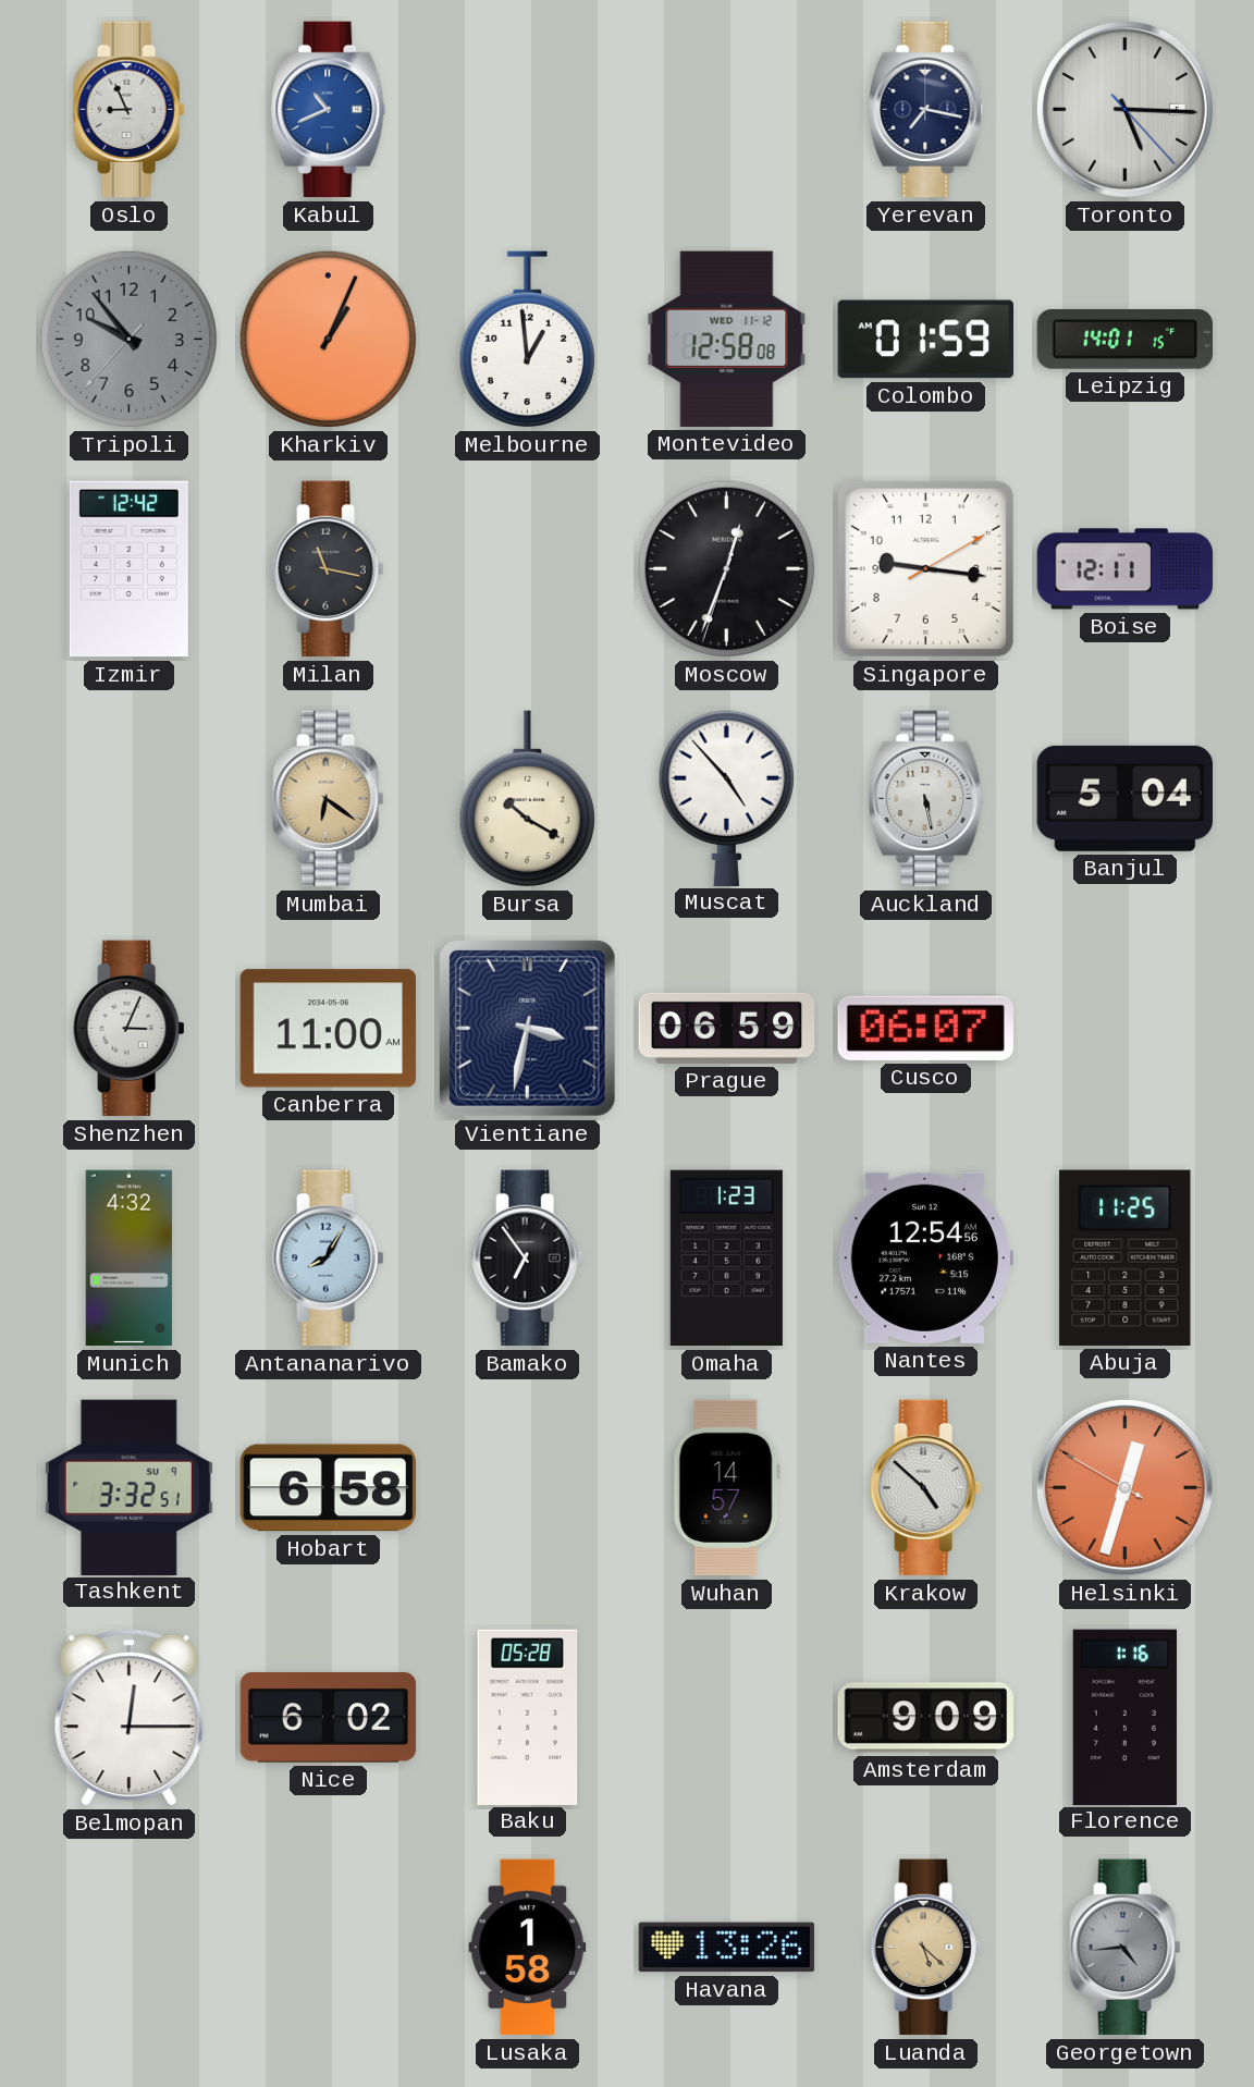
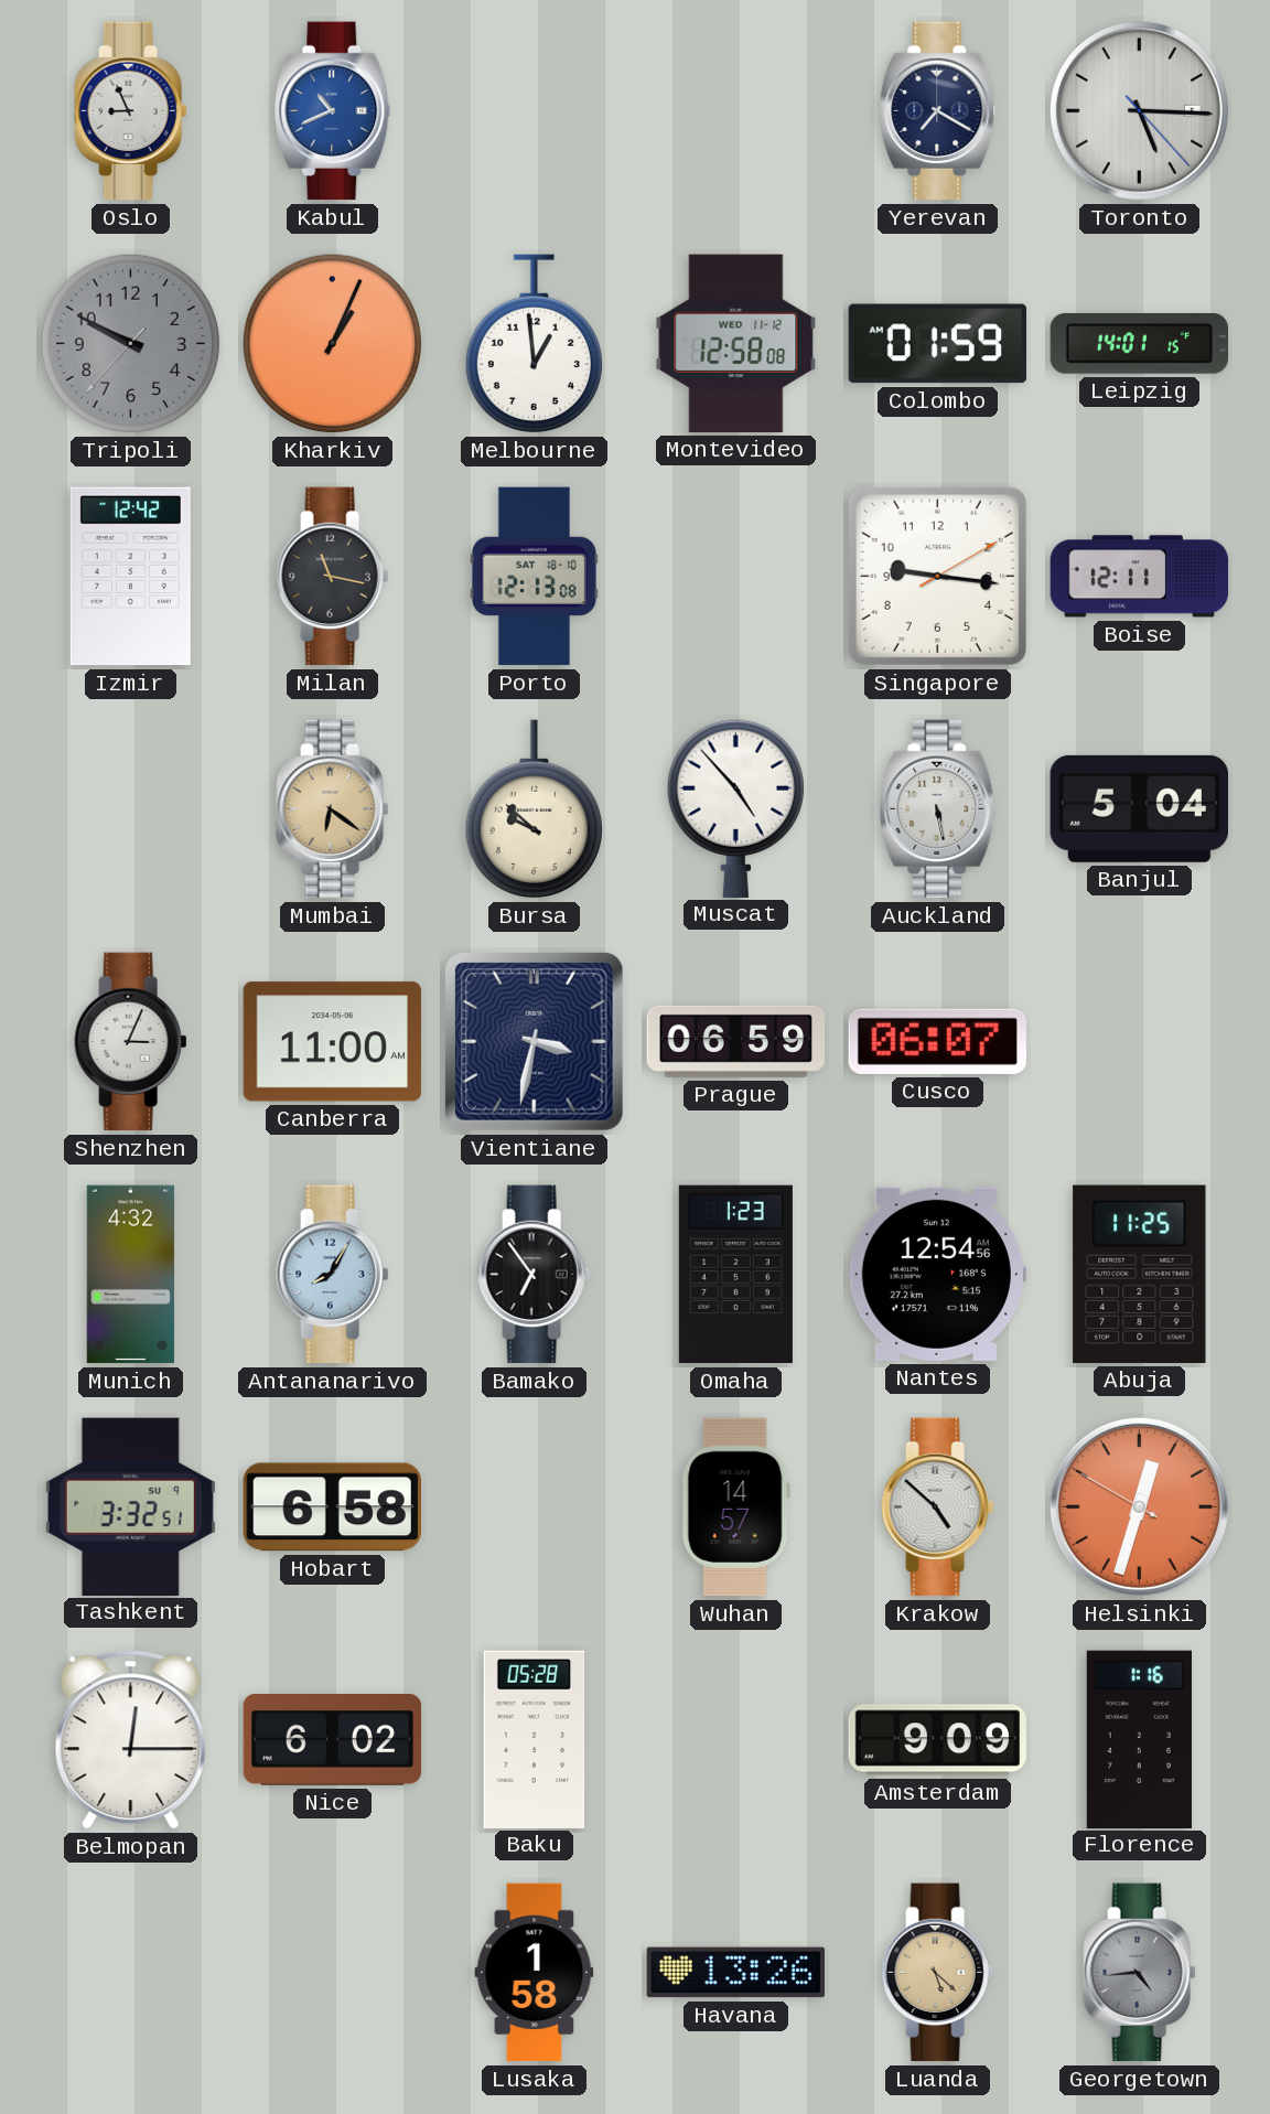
Yerevan: 7:17 -> 7:20 (938, 111)
Tripoli: 9:53 -> 9:49 (131, 344)
Porto: none -> 12:13 (534, 577)
Moscow: 12:33 -> none (727, 569)
Bursa: 10:20 -> 9:52 (534, 809)
